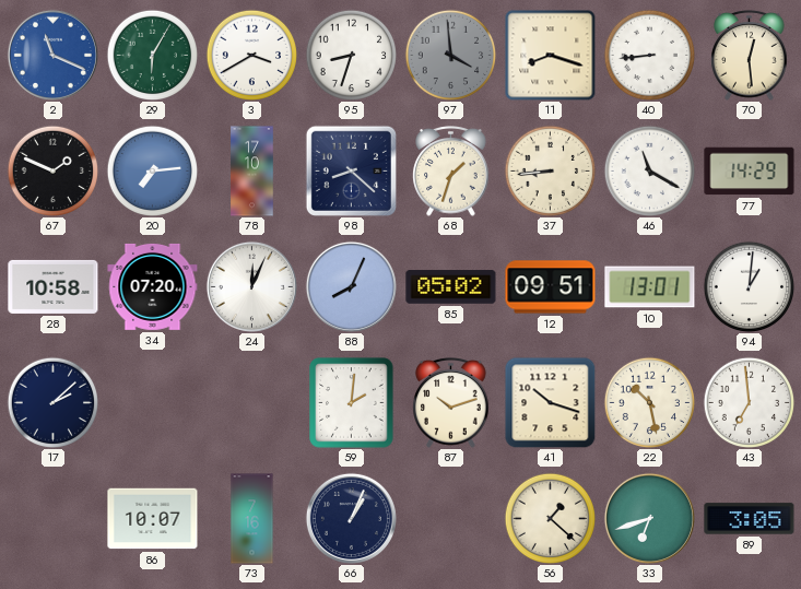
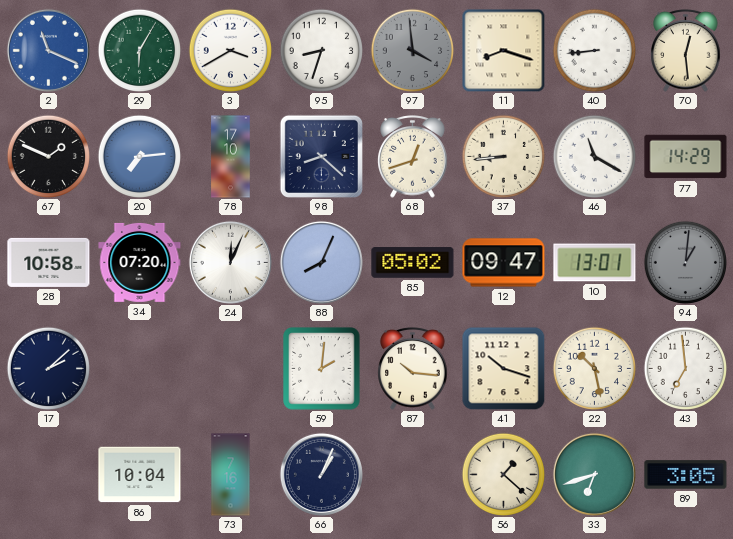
68: 1:33 -> 12:42 (413, 157)
12: 09:51 -> 09:47 (504, 263)
94 dial: white -> grey (685, 262)
87: 10:12 -> 10:16 (413, 369)
86: 10:07 -> 10:04 (140, 475)
